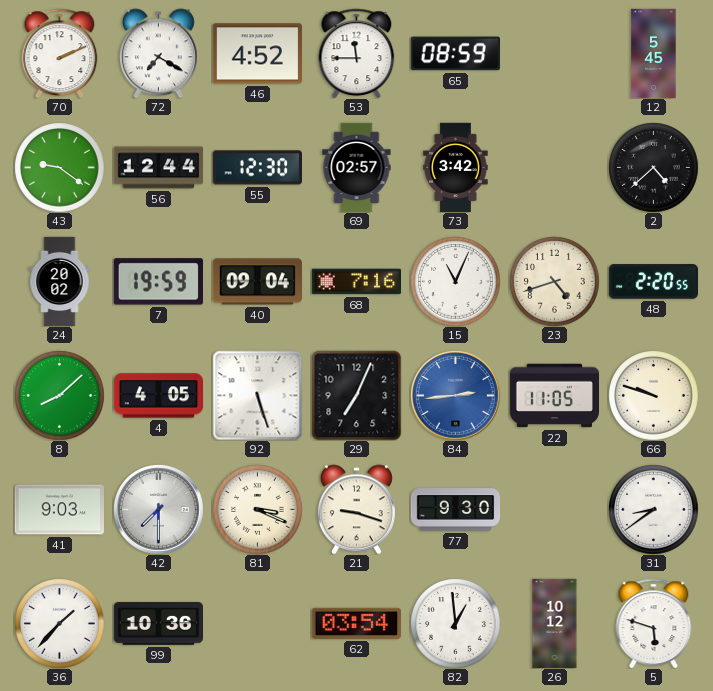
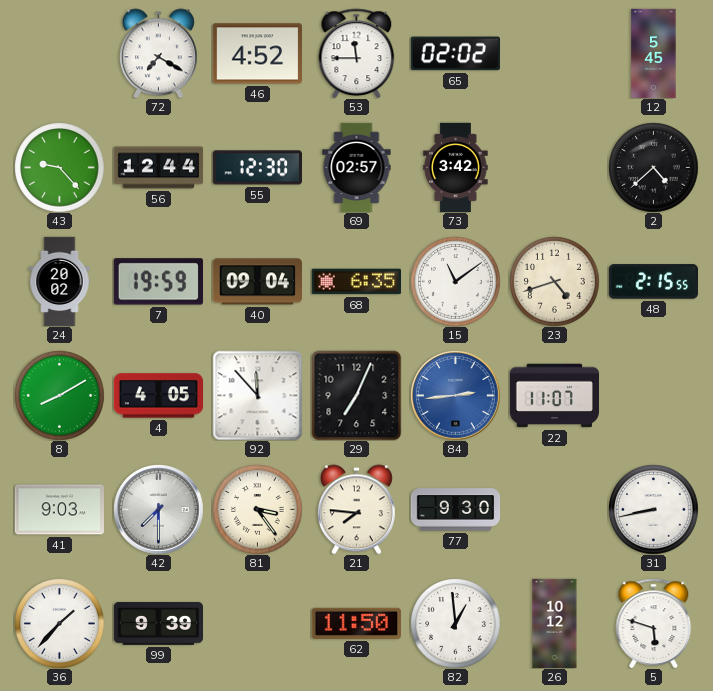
70: 2:11 -> none (60, 53)
65: 08:59 -> 02:02 (455, 54)
43: 9:21 -> 9:23 (59, 167)
68: 7:16 -> 6:35 (356, 282)
15: 11:04 -> 11:09 (455, 281)
48: 2:20 -> 2:15 (653, 282)
8: 8:08 -> 8:10 (59, 395)
92: 5:27 -> 11:53 (257, 395)
22: 11:05 -> 11:07 (554, 396)
66: 9:48 -> none (653, 395)
81: 3:19 -> 3:24 (257, 509)
21: 9:18 -> 7:46 (356, 509)
31: 8:39 -> 8:43 (653, 509)
99: 10:36 -> 9:39 (158, 624)
62: 03:54 -> 11:50 (356, 623)
